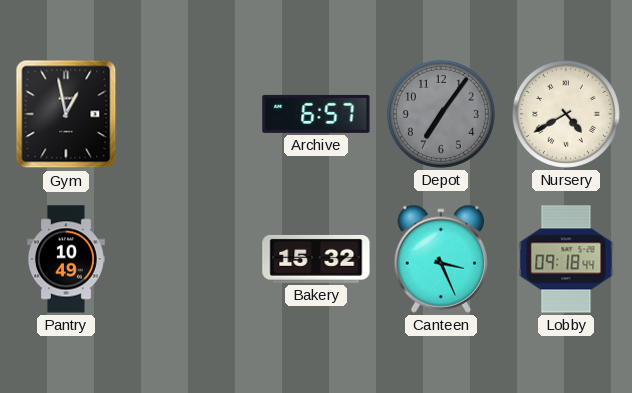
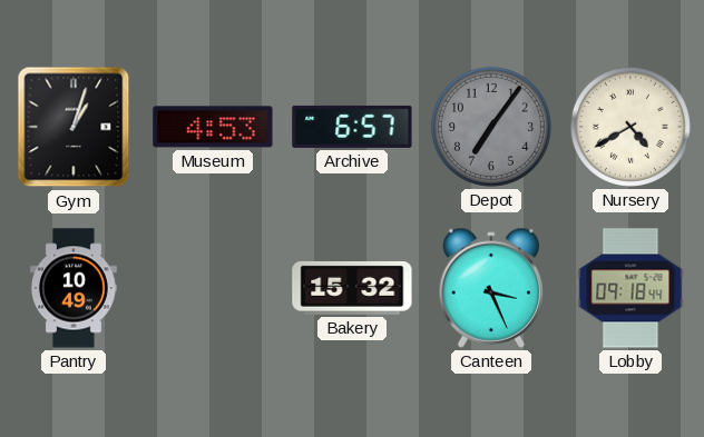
Gym: 12:58 -> 1:03 (74, 127)
Museum: none -> 4:53 (213, 127)
